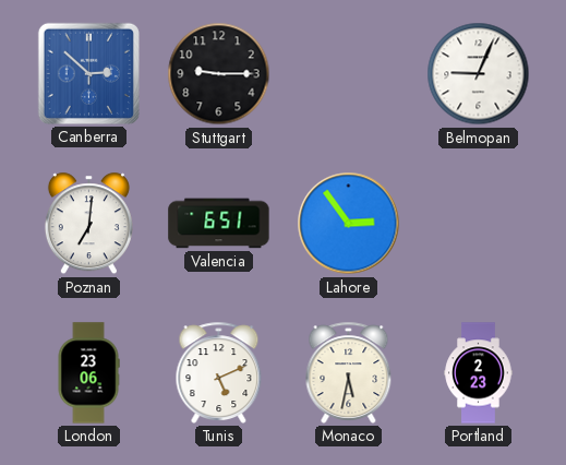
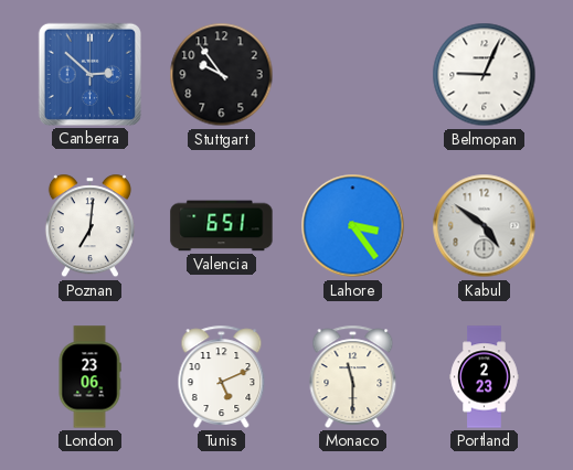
Stuttgart: 9:15 -> 9:54 (222, 75)
Lahore: 2:54 -> 3:24 (353, 226)
Kabul: none -> 4:51 (485, 226)
Monaco: 5:32 -> 11:30 (353, 376)
